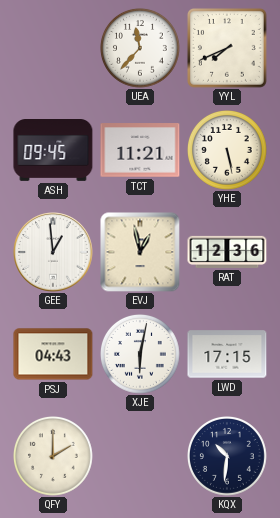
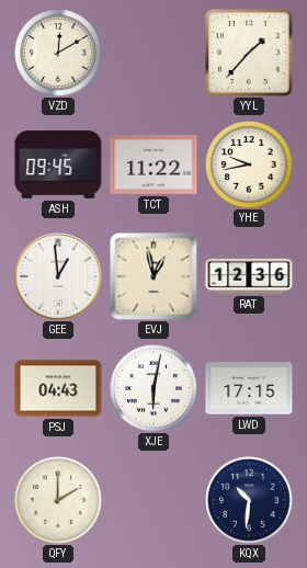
VZD: none -> 12:10 (59, 54)
UEA: 11:37 -> none (141, 49)
YYL: 7:41 -> 1:37 (249, 53)
TCT: 11:21 -> 11:22 (153, 164)
YHE: 5:28 -> 9:43 (250, 166)
